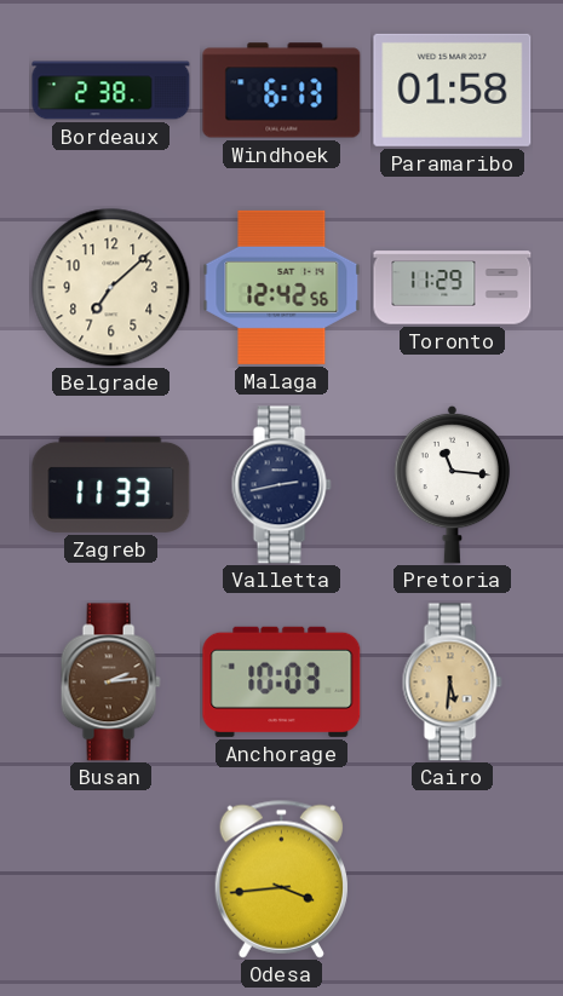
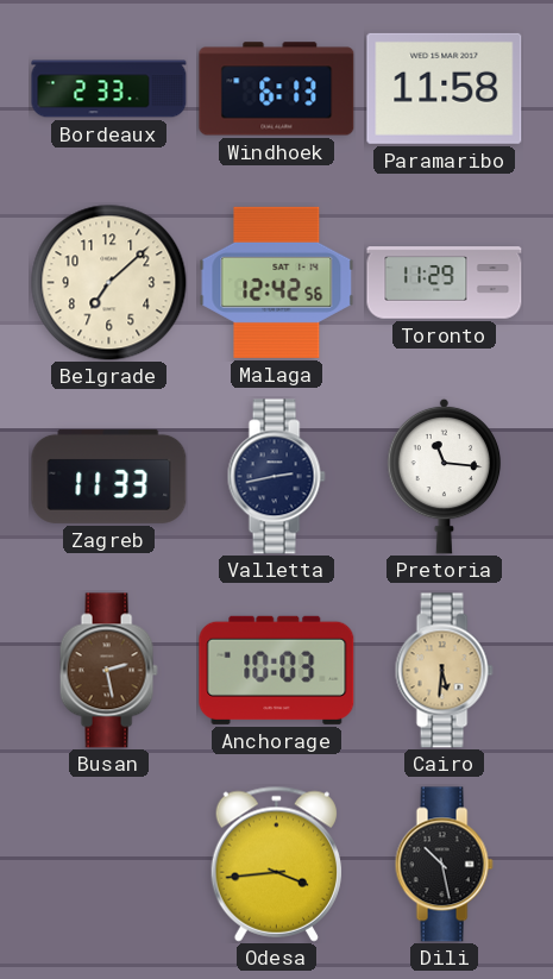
Bordeaux: 2:38 -> 2:33 (109, 89)
Paramaribo: 01:58 -> 11:58 (445, 88)
Busan: 2:14 -> 2:28 (108, 671)
Dili: none -> 10:28 (444, 865)
